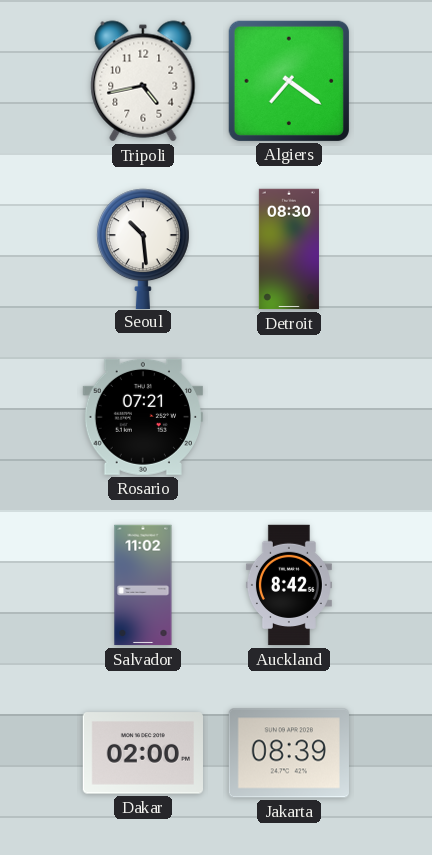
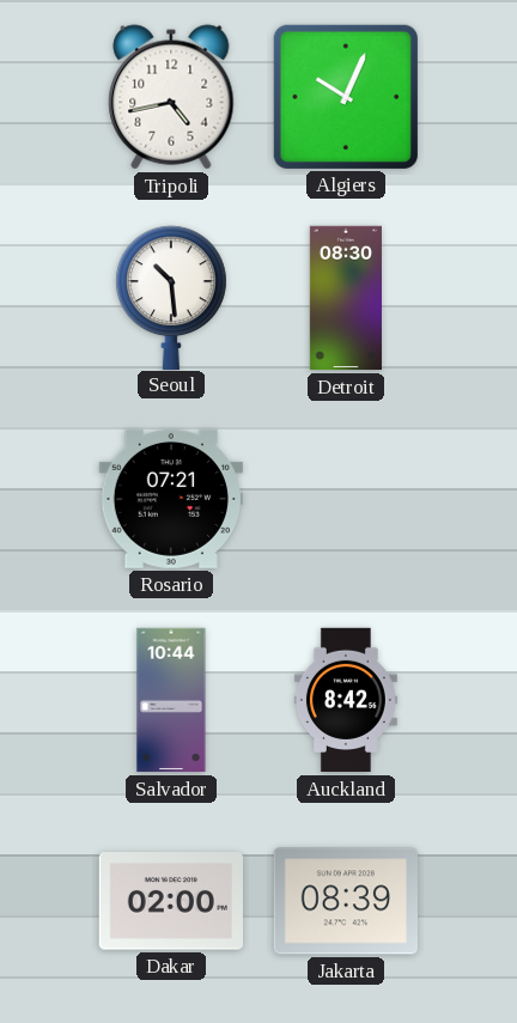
Algiers: 7:21 -> 10:04 (346, 97)
Salvador: 11:02 -> 10:44 (171, 700)
